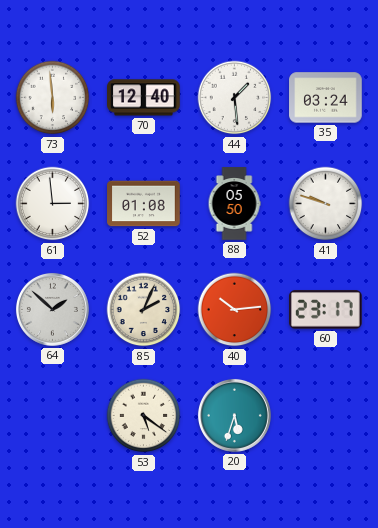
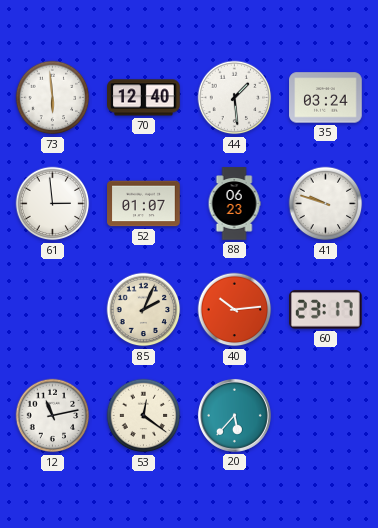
52: 01:08 -> 01:07 (144, 204)
88: 05:50 -> 06:23 (234, 204)
64: 1:52 -> none (52, 309)
12: none -> 11:13 (53, 416)
53: 5:21 -> 12:21 (144, 416)
20: 5:33 -> 5:37 (234, 415)
